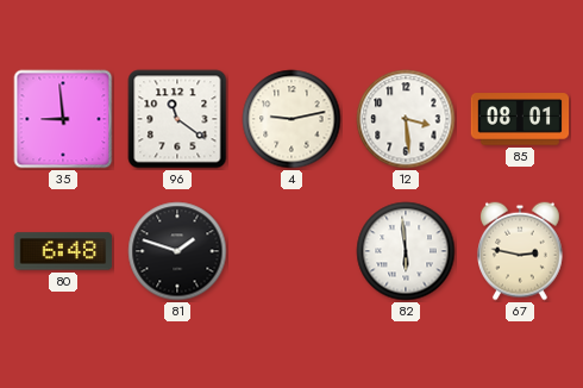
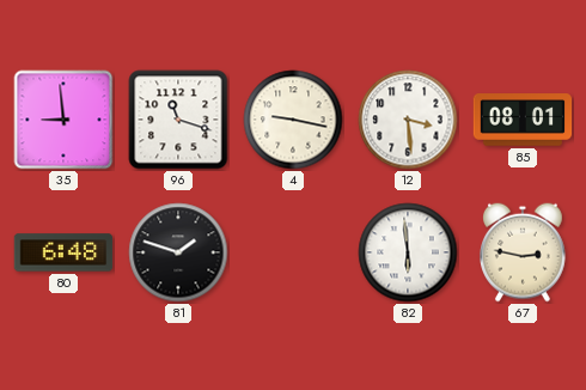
96: 11:21 -> 11:18 (178, 120)
4: 9:13 -> 9:17 (293, 120)
